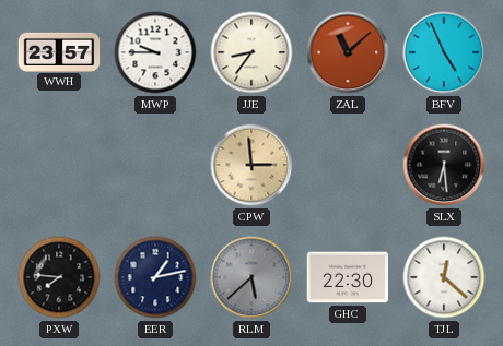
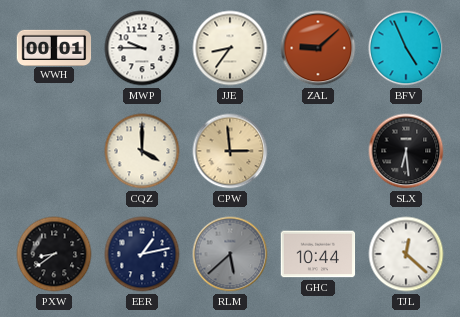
WWH: 23:57 -> 00:01 (54, 47)
ZAL: 11:08 -> 9:08 (318, 48)
CQZ: none -> 4:00 (142, 151)
PXW: 7:46 -> 8:39 (54, 254)
GHC: 22:30 -> 10:44 (318, 254)
